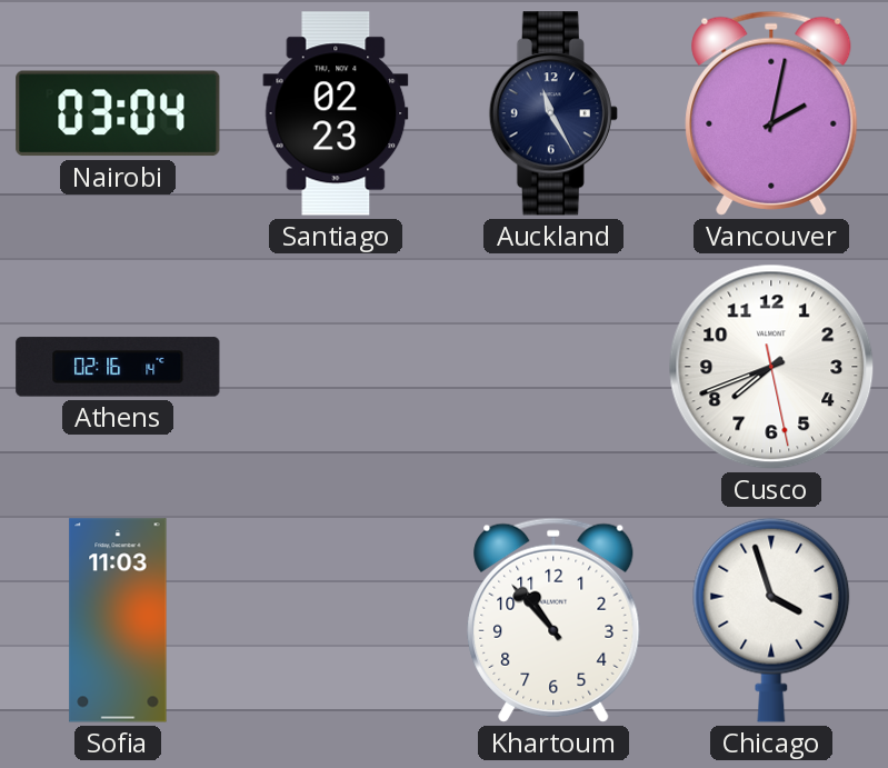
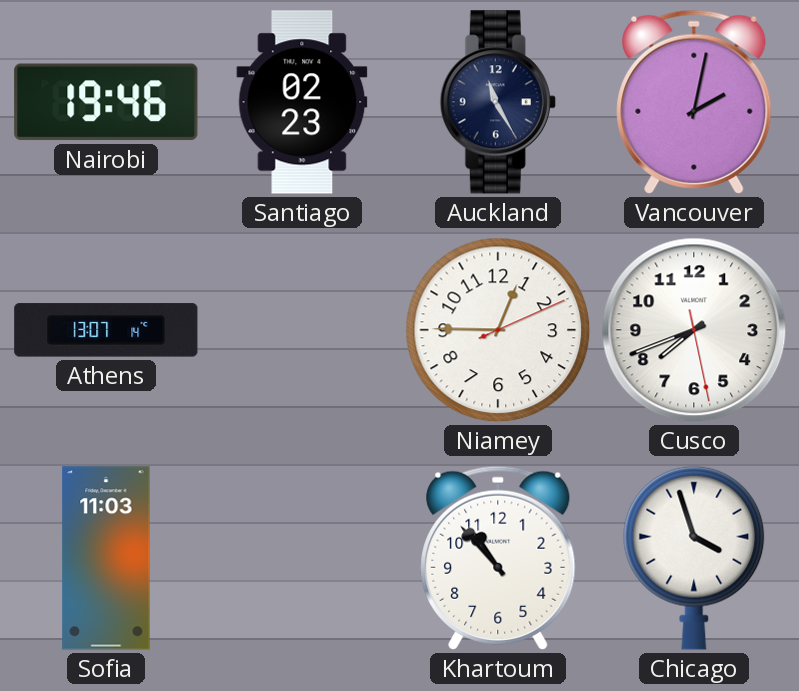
Nairobi: 03:04 -> 19:46 (106, 102)
Athens: 02:16 -> 13:07 (106, 330)
Niamey: none -> 12:45 (498, 330)
